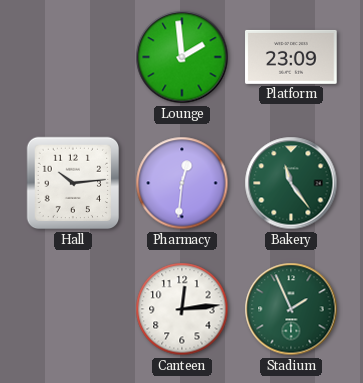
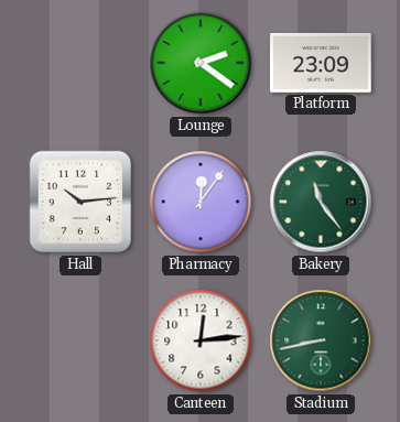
Lounge: 1:59 -> 2:21 (201, 63)
Pharmacy: 12:31 -> 12:06 (201, 202)
Stadium: 1:56 -> 8:43 (321, 340)
